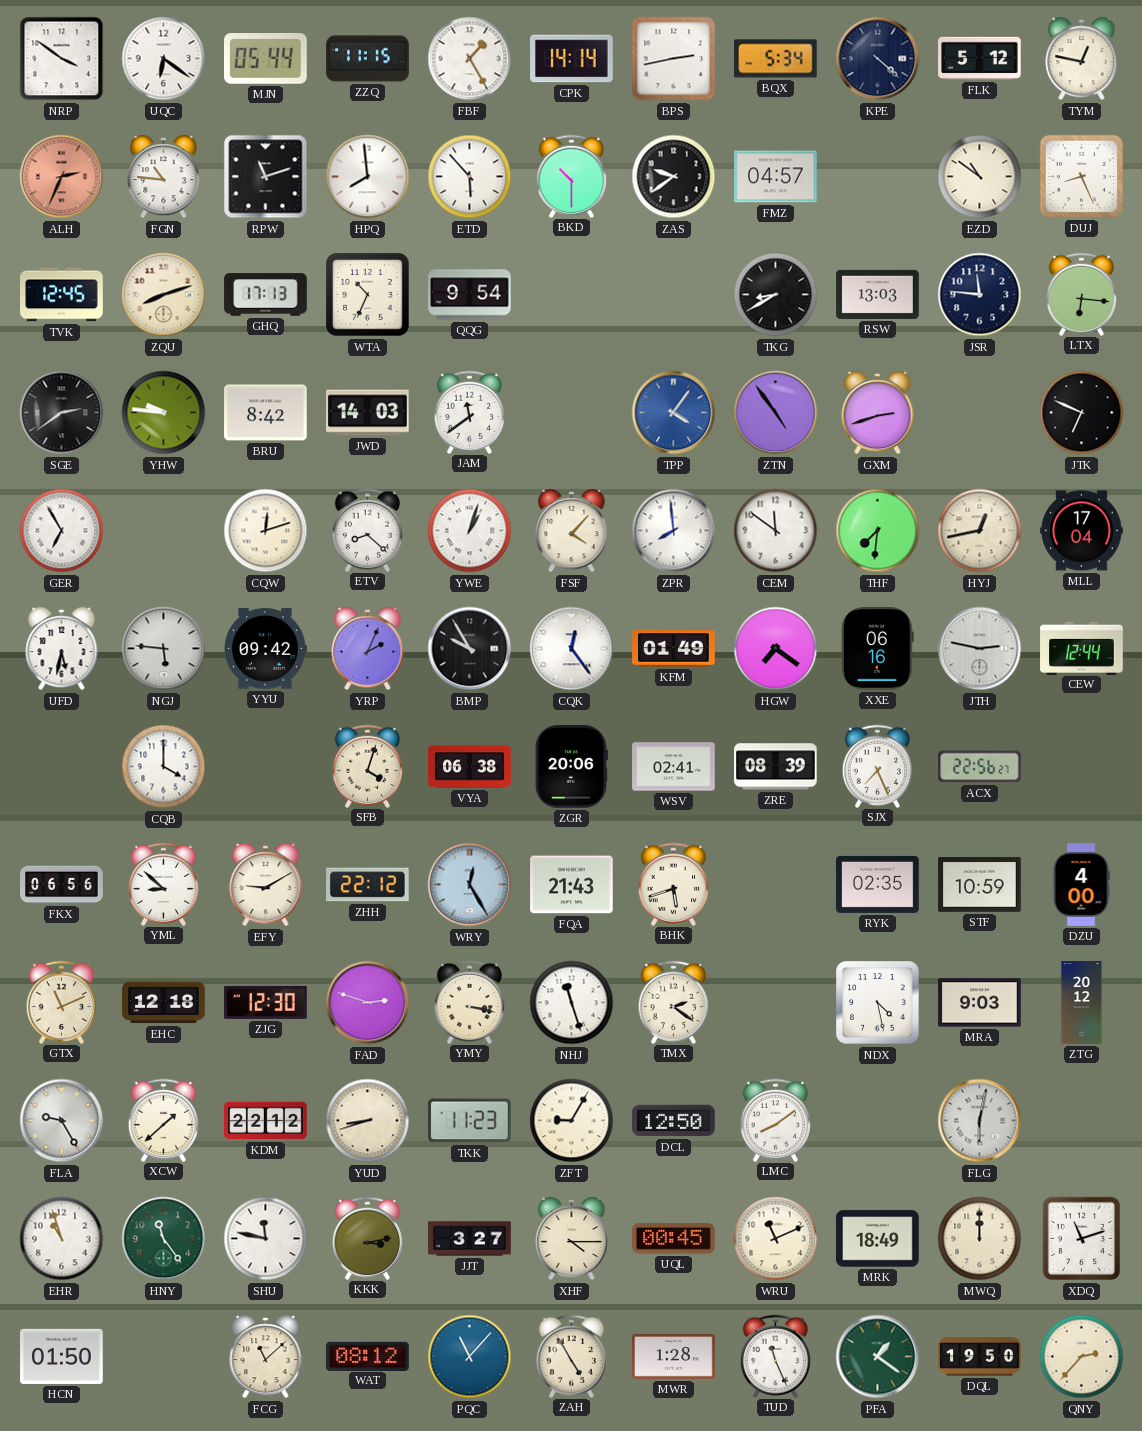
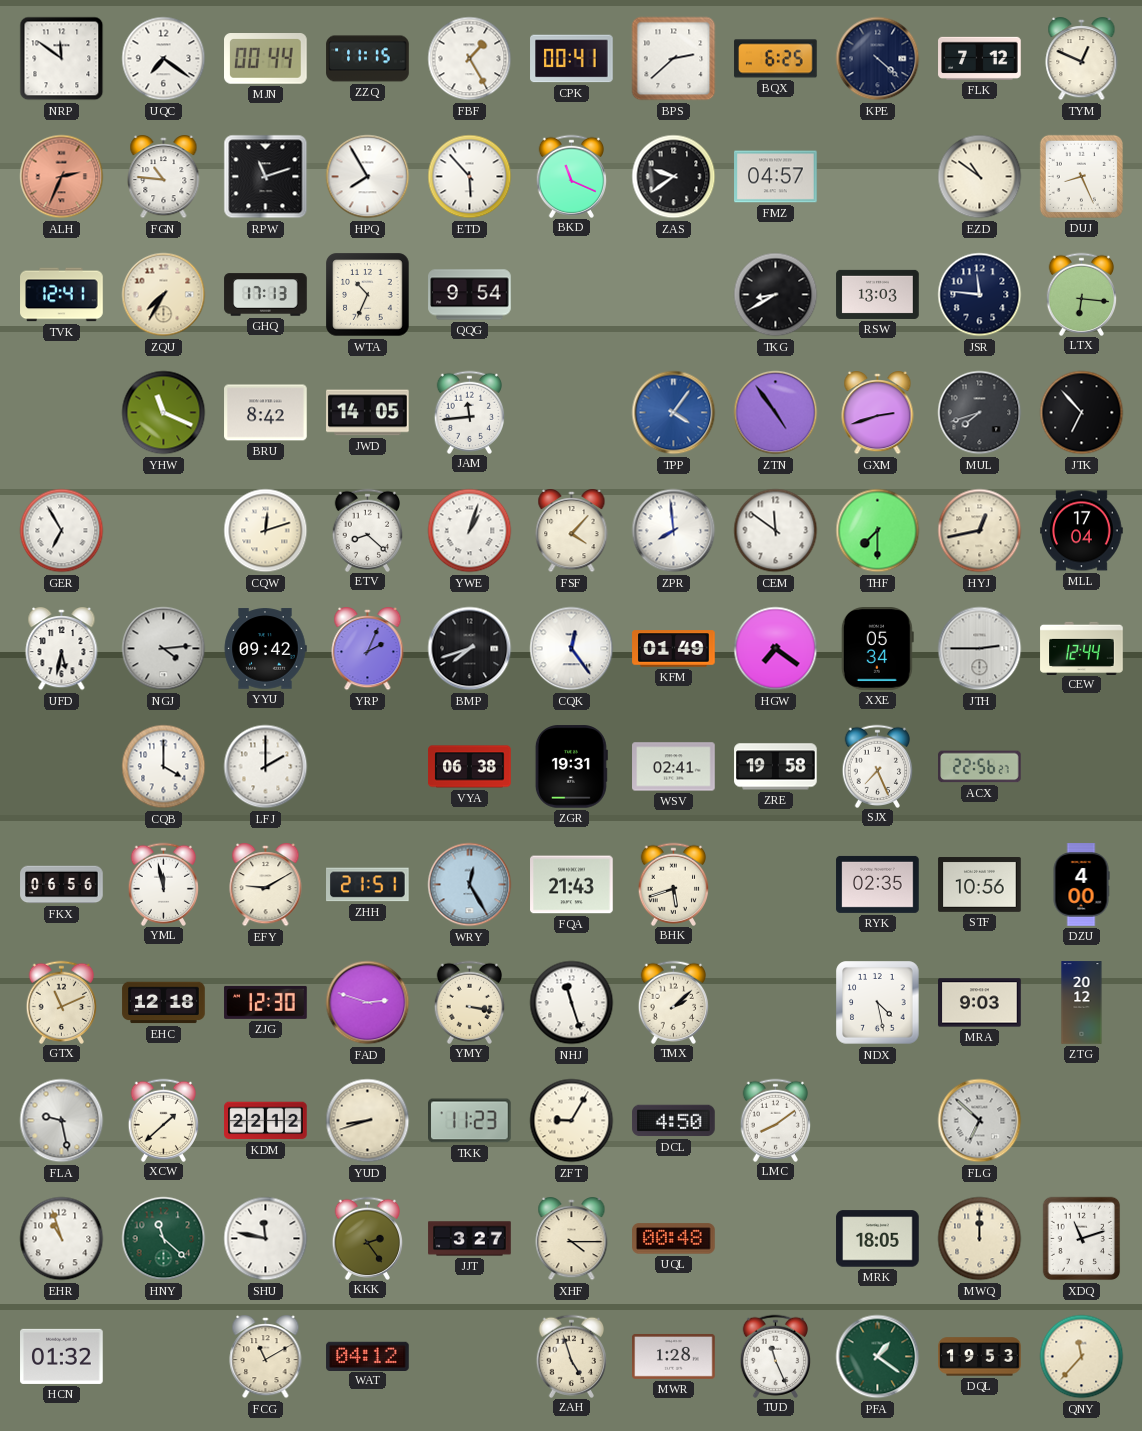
NRP: 3:51 -> 11:51 (62, 59)
UQC: 6:21 -> 7:21 (164, 59)
MJN: 05:44 -> 00:44 (266, 59)
CPK: 14:14 -> 00:41 (572, 59)
BPS: 2:43 -> 2:38 (674, 59)
BQX: 5:34 -> 6:25 (776, 59)
FLK: 5:12 -> 7:12 (980, 58)
TYM: 12:47 -> 12:49 (1082, 60)
HPQ: 7:59 -> 7:55 (368, 177)
BKD: 10:30 -> 11:19 (572, 176)
TVK: 12:45 -> 12:41 (62, 295)
ZQU: 8:12 -> 7:35 (164, 295)
SGE: 2:39 -> none (62, 413)
YHW: 9:46 -> 11:19 (164, 413)
JWD: 14:03 -> 14:05 (368, 413)
JAM: 11:39 -> 11:44 (470, 412)
MUL: none -> 7:42 (980, 413)
JTK: 6:49 -> 6:53 (1082, 413)
THF: 7:31 -> 7:30 (878, 531)
NGJ: 5:46 -> 4:14 (164, 649)
BMP: 9:55 -> 7:42 (470, 649)
XXE: 06:16 -> 05:34 (877, 649)
JTH: 2:47 -> 2:45 (980, 649)
LFJ: none -> 2:00 (266, 767)
SFB: 4:03 -> none (368, 766)
ZGR: 20:06 -> 19:31 (571, 767)
ZRE: 08:39 -> 19:58 (776, 767)
YML: 8:52 -> 11:58 (164, 884)
ZHH: 22:12 -> 21:51 (368, 885)
STF: 10:59 -> 10:56 (980, 885)
TMX: 2:21 -> 2:08 (674, 1002)
FLA: 9:25 -> 9:28 (62, 1121)
DCL: 12:50 -> 4:50 (674, 1121)
FLG: 6:02 -> 6:52 (980, 1121)
HNY: 11:24 -> 11:22 (164, 1239)
KKK: 3:13 -> 2:24 (368, 1238)
UQL: 00:45 -> 00:48 (674, 1239)
WRU: 11:11 -> none (776, 1239)
MRK: 18:49 -> 18:05 (878, 1239)
HCN: 01:50 -> 01:32 (62, 1356)
FCG: 11:08 -> 11:10 (266, 1358)
WAT: 08:12 -> 04:12 (368, 1356)
PQC: 11:07 -> none (470, 1357)
ZAH: 4:55 -> 4:57 (572, 1356)
DQL: 19:50 -> 19:53 (980, 1357)
QNY: 2:37 -> 11:37 (1082, 1357)
